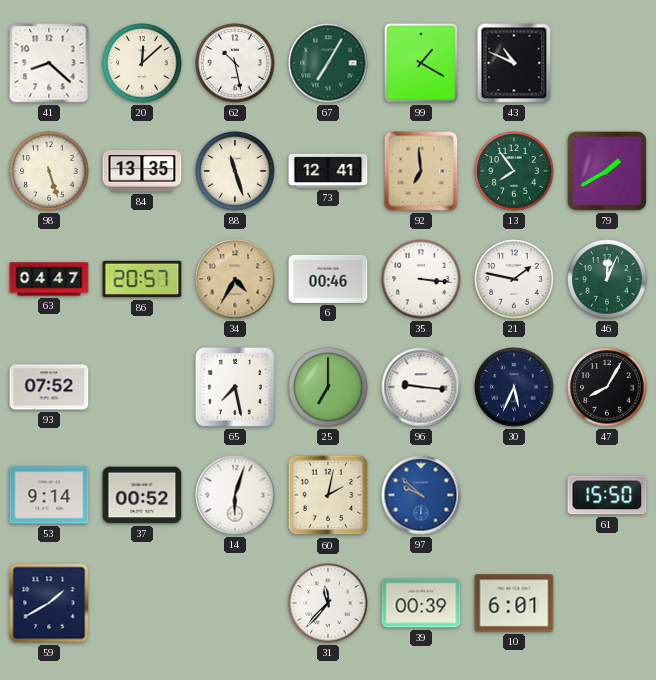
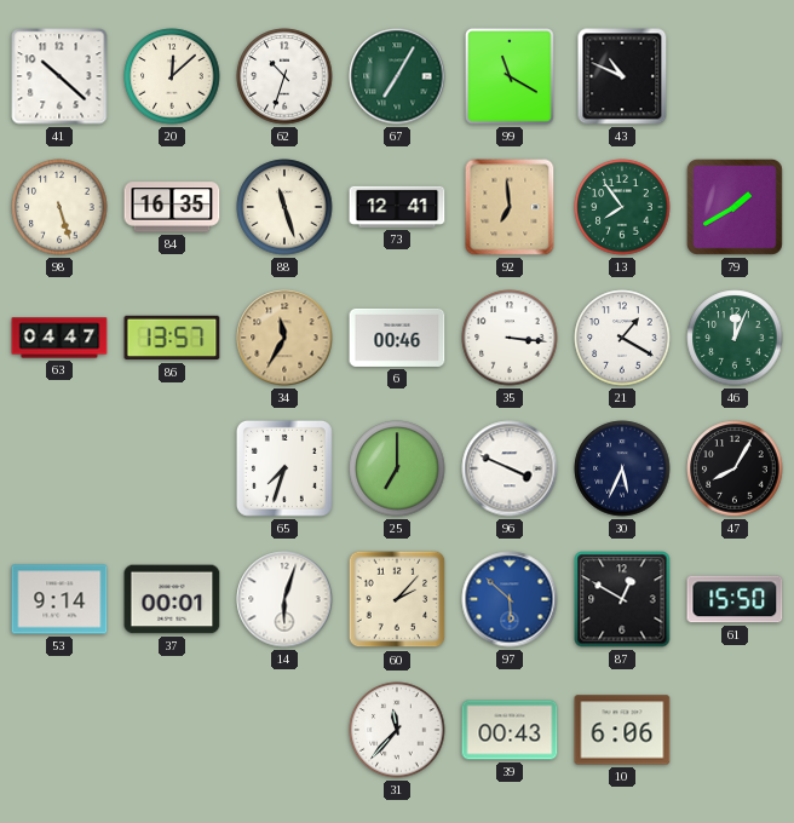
41: 8:22 -> 10:22 (59, 76)
62: 10:28 -> 10:33 (284, 76)
99: 1:20 -> 11:20 (511, 77)
84: 13:35 -> 16:35 (172, 207)
86: 20:57 -> 13:57 (172, 338)
34: 4:35 -> 11:35 (284, 338)
21: 1:47 -> 1:20 (622, 338)
93: 07:52 -> none (49, 387)
65: 7:28 -> 7:33 (284, 468)
96: 9:16 -> 3:49 (510, 468)
37: 00:52 -> 00:01 (172, 599)
60: 2:02 -> 2:07 (397, 599)
97: 9:52 -> 5:52 (510, 599)
87: none -> 12:50 (622, 599)
59: 1:40 -> none (49, 603)
39: 00:39 -> 00:43 (510, 730)
10: 6:01 -> 6:06 (622, 730)
